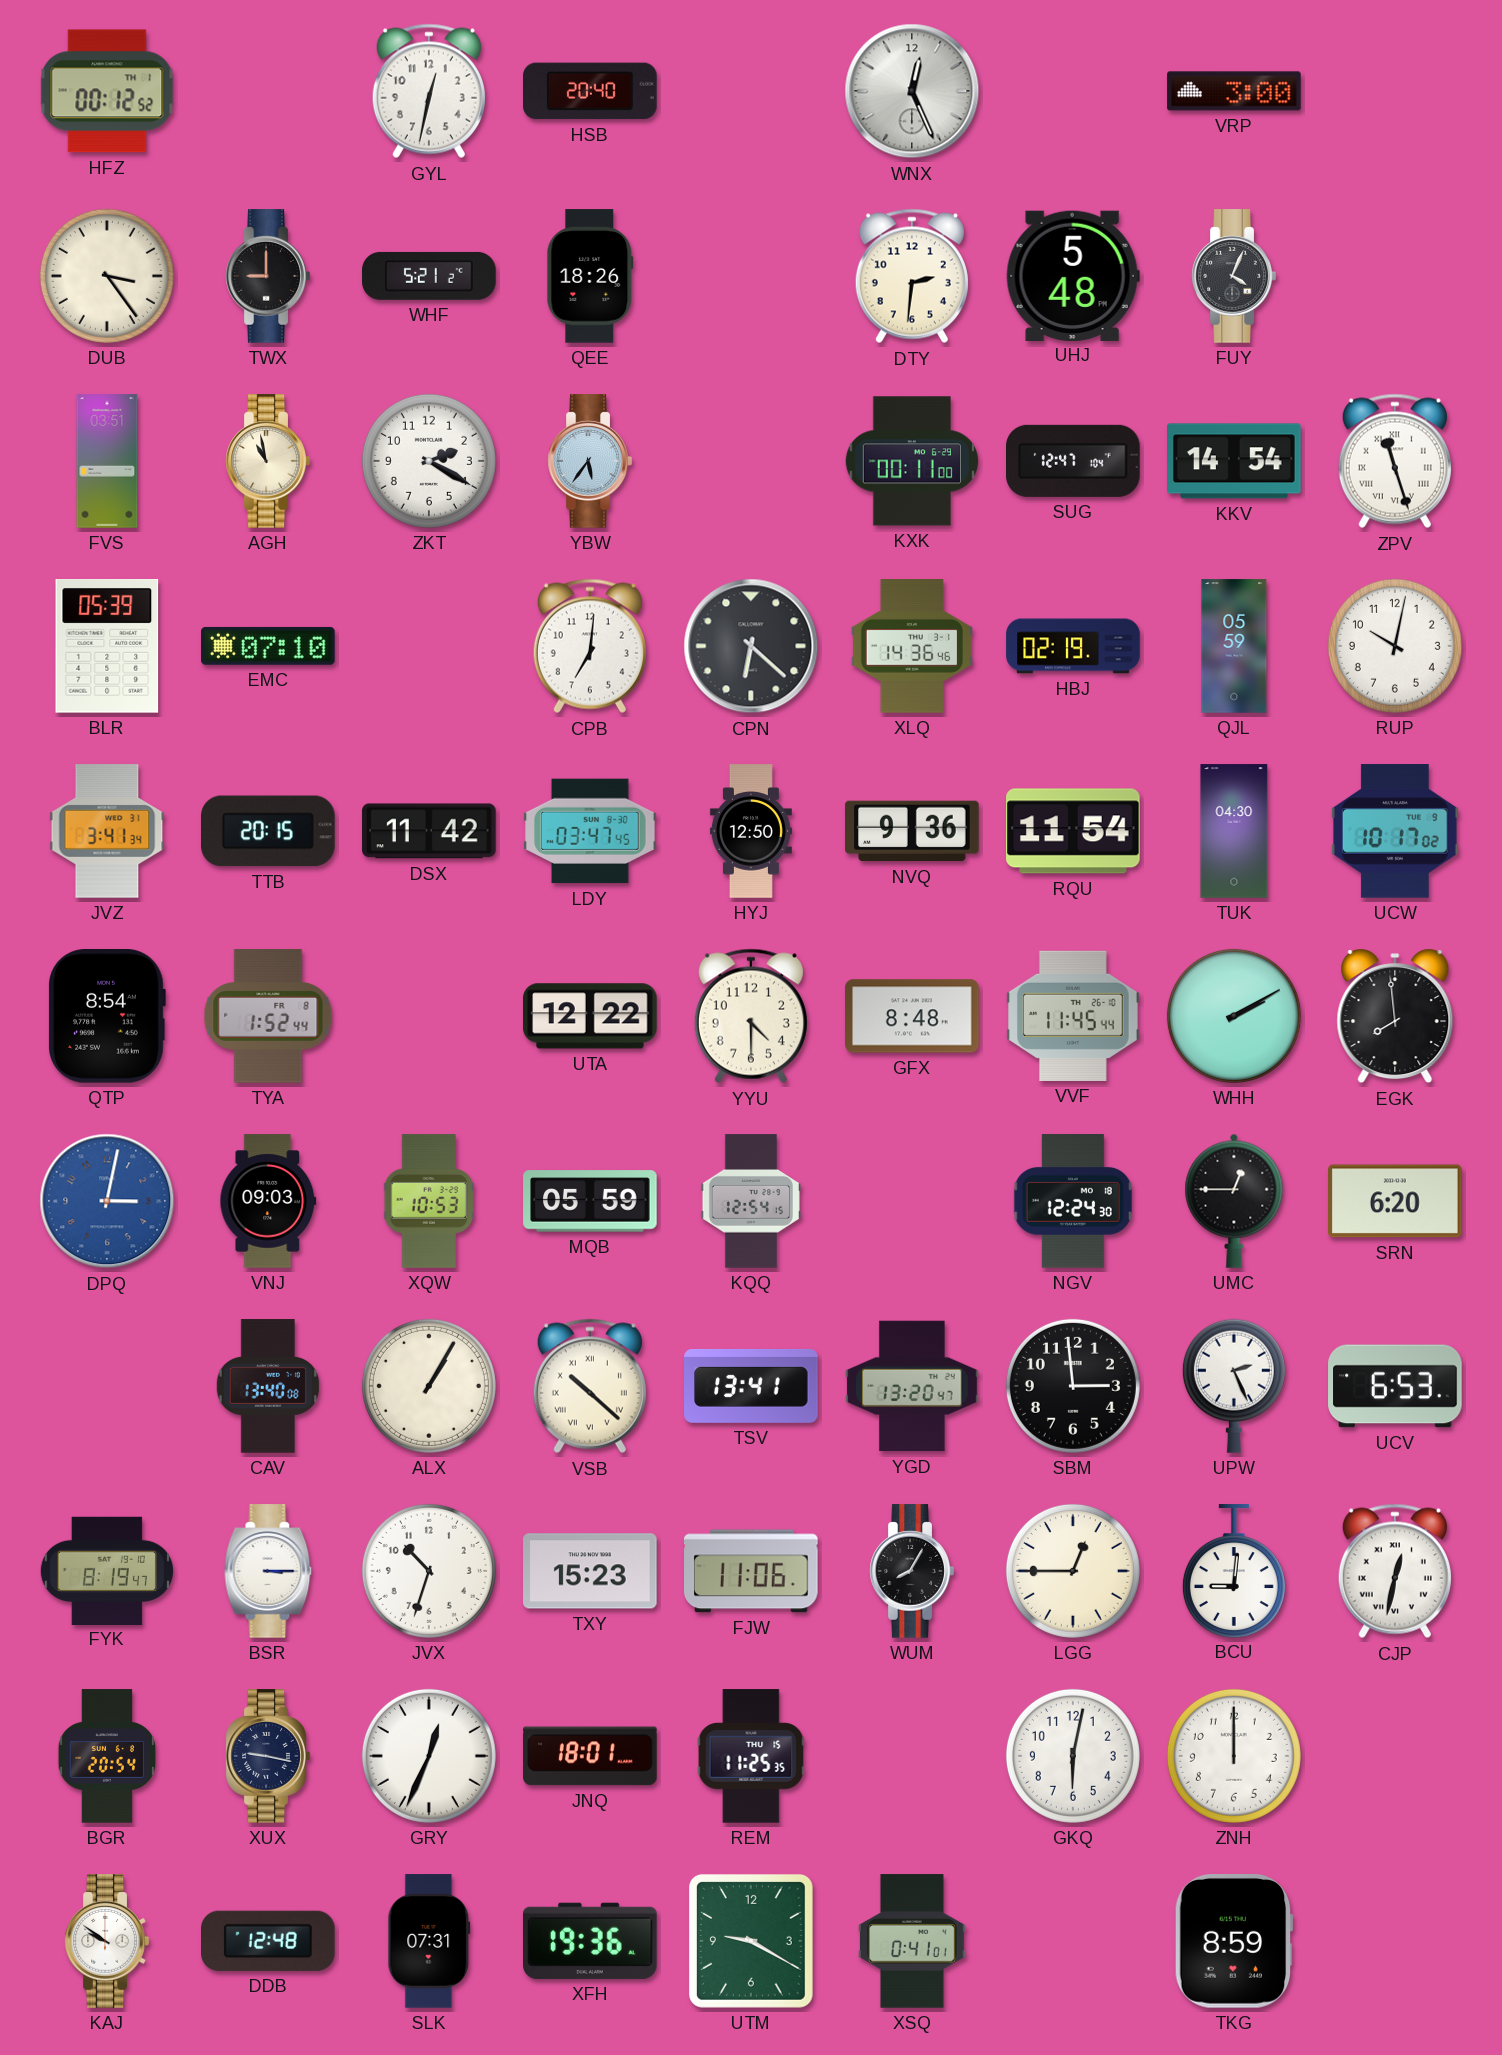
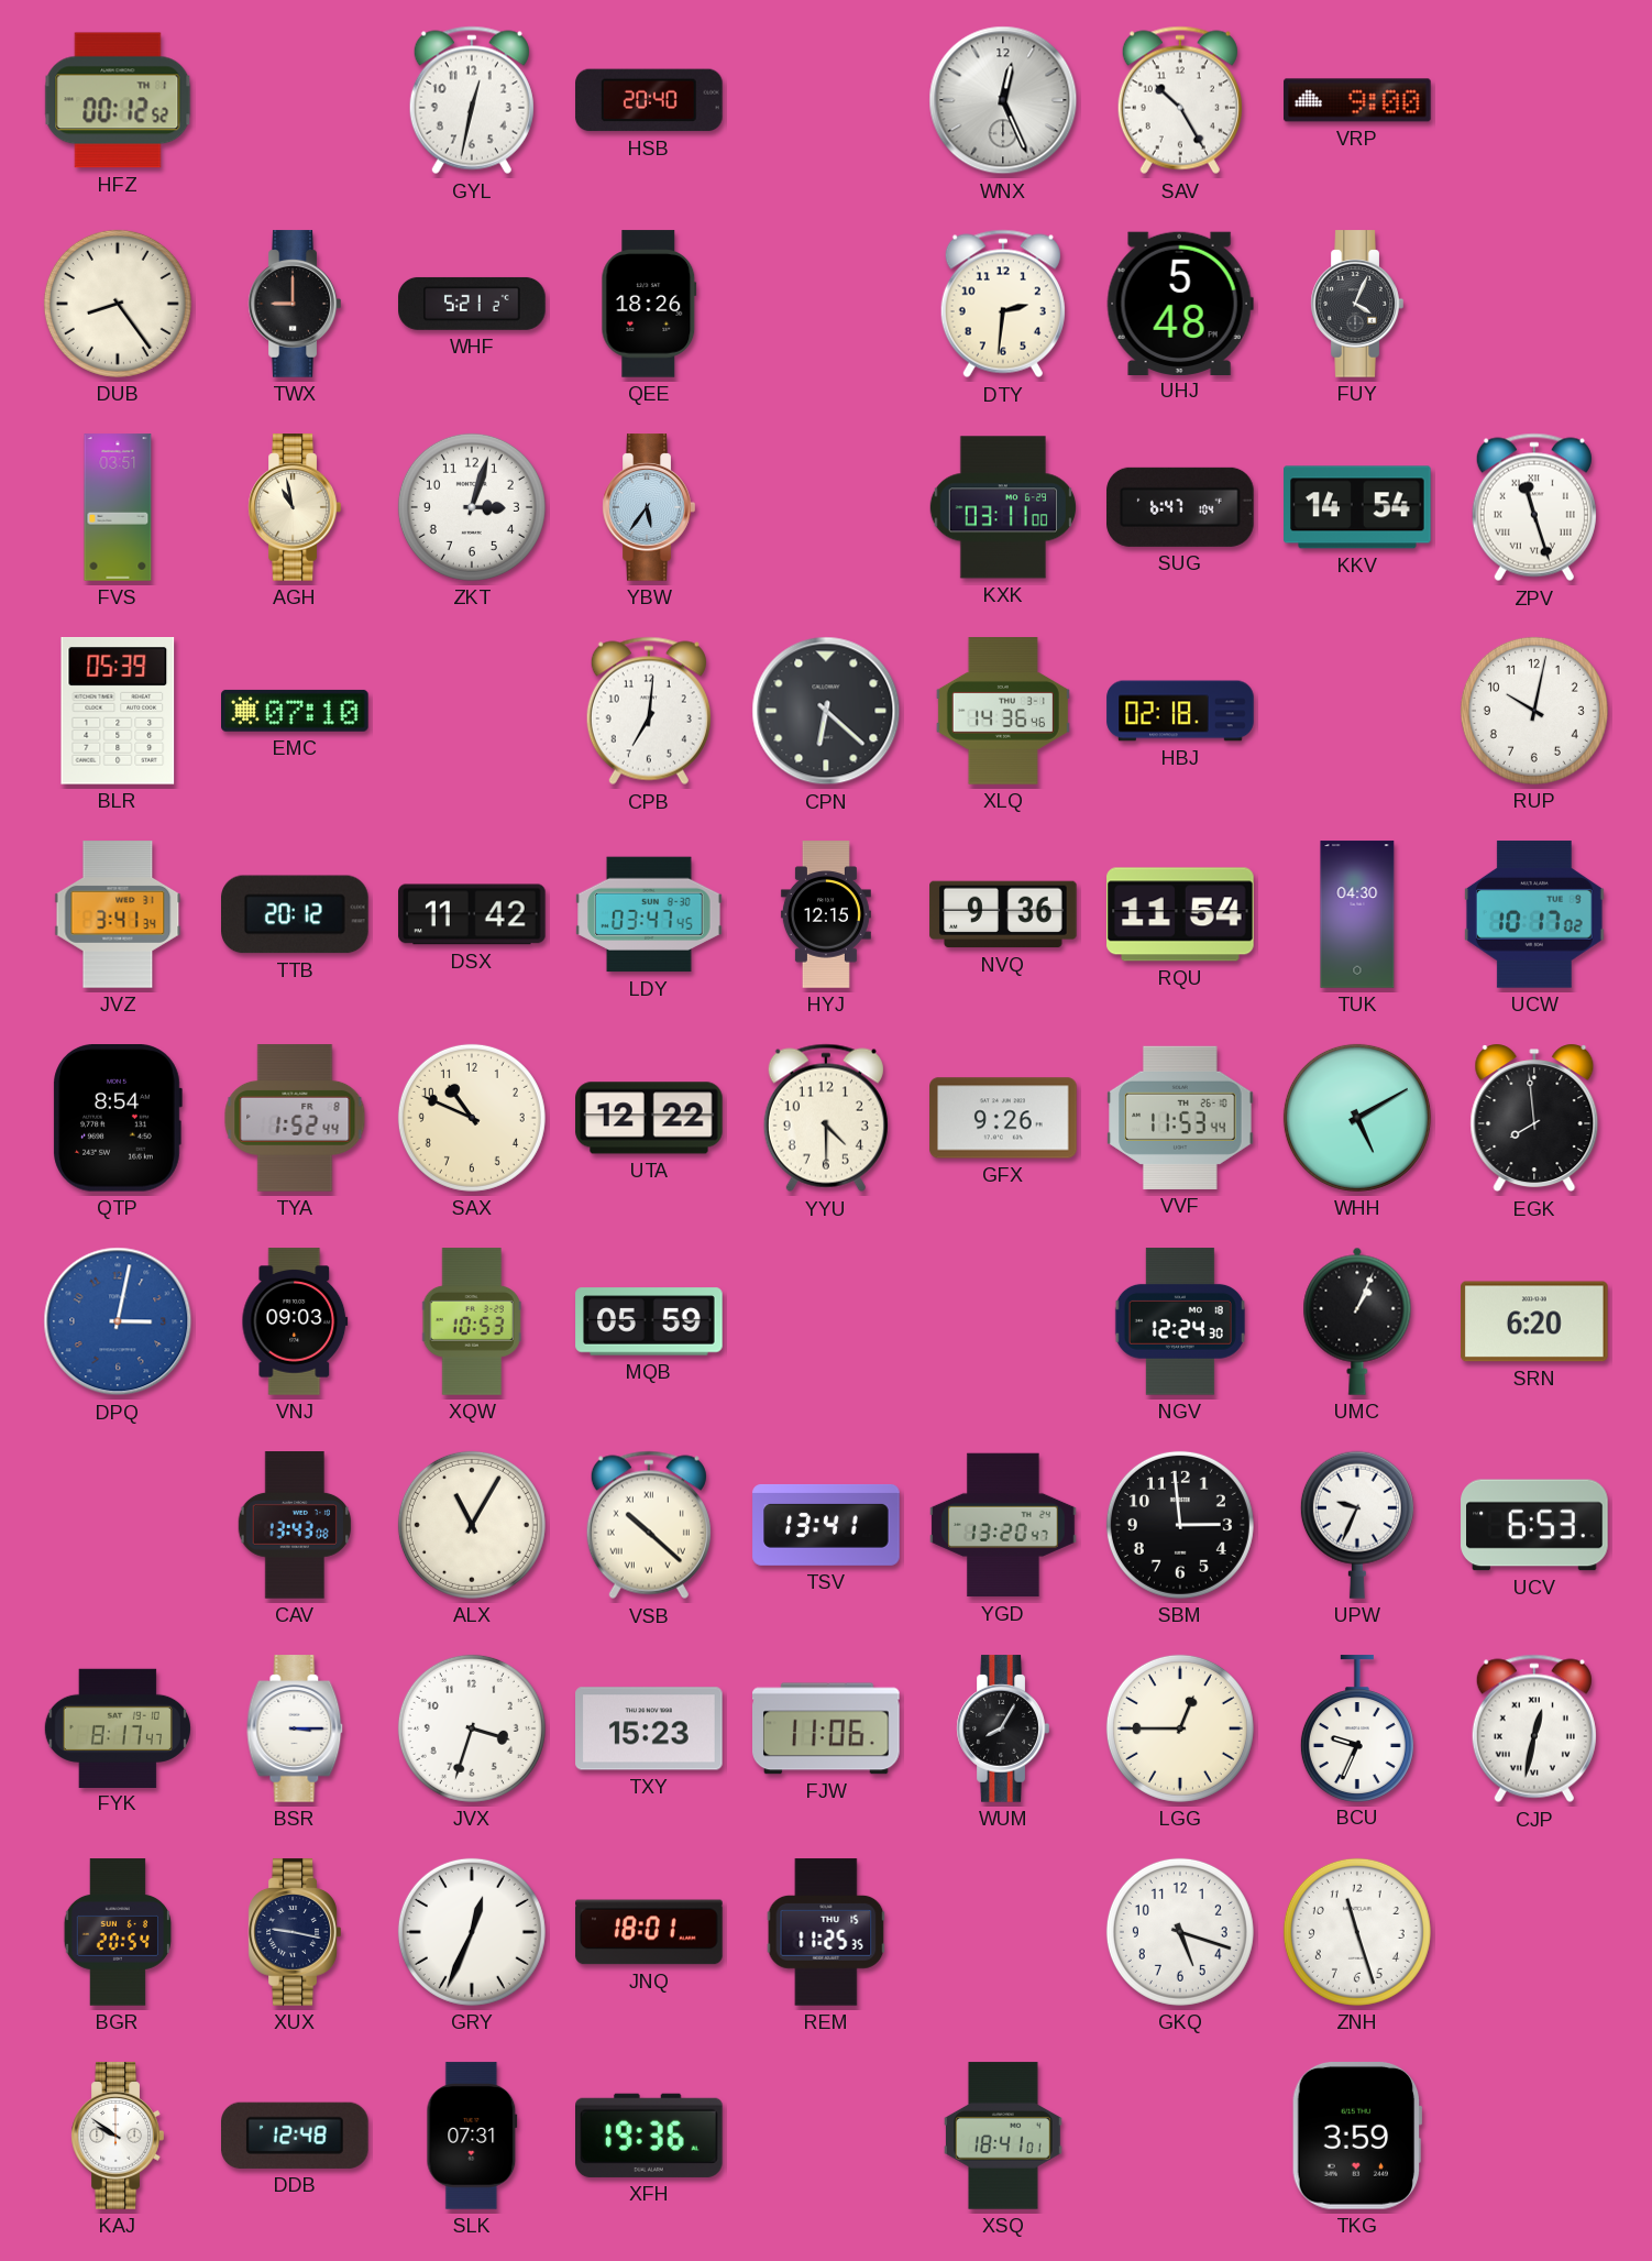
SAV: none -> 10:25 (1180, 100)
VRP: 3:00 -> 9:00 (1357, 100)
DUB: 3:24 -> 8:24 (118, 304)
ZKT: 2:20 -> 3:03 (472, 507)
KXK: 00:11 -> 03:11 (1002, 507)
SUG: 12:47 -> 6:47 (1181, 507)
HBJ: 02:19 -> 02:18 (1180, 711)
QJL: 05:59 -> none (1234, 646)
TTB: 20:15 -> 20:12 (296, 914)
HYJ: 12:50 -> 12:15 (826, 914)
SAX: none -> 10:49 (472, 1118)
GFX: 8:48 -> 9:26 (1003, 1118)
VVF: 11:45 -> 11:53 (1180, 1118)
WHH: 2:10 -> 5:10 (1357, 1118)
KQQ: 12:54 -> none (751, 1201)
UMC: 12:45 -> 1:04 (1357, 1321)
CAV: 13:40 -> 13:43 (294, 1525)
ALX: 1:05 -> 11:05 (472, 1525)
UPW: 2:26 -> 9:34 (1357, 1525)
FYK: 8:19 -> 8:17 (118, 1727)
JVX: 10:33 -> 3:33 (472, 1728)
BCU: 9:01 -> 9:34 (1357, 1728)
GKQ: 6:02 -> 5:18 (1180, 1932)
ZNH: 12:00 -> 11:27 (1357, 1932)
UTM: 9:20 -> none (751, 1941)
XSQ: 0:41 -> 18:41 (1003, 2136)
TKG: 8:59 -> 3:59 (1357, 2137)
